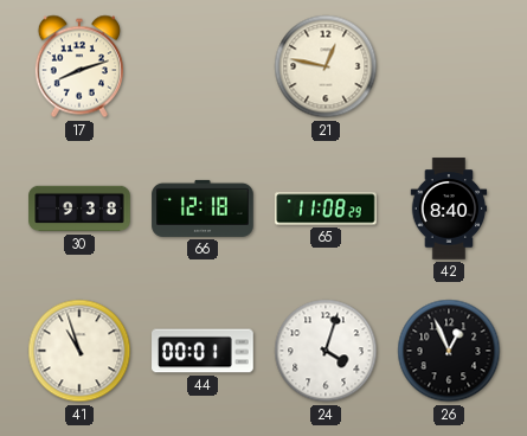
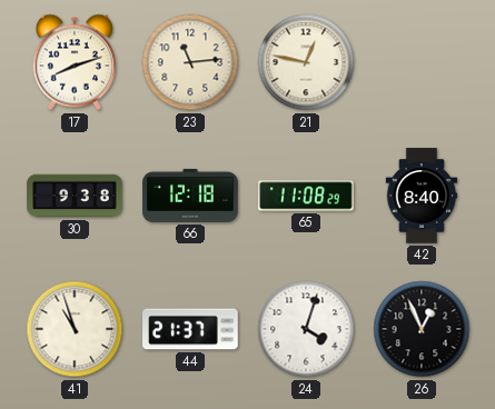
23: none -> 11:14 (190, 62)
44: 00:01 -> 21:37 (190, 329)
